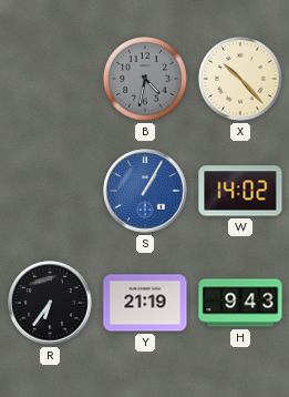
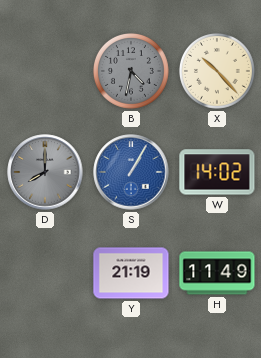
D: none -> 8:00 (45, 172)
R: 6:36 -> none (50, 303)
H: 9:43 -> 11:49 (217, 273)
